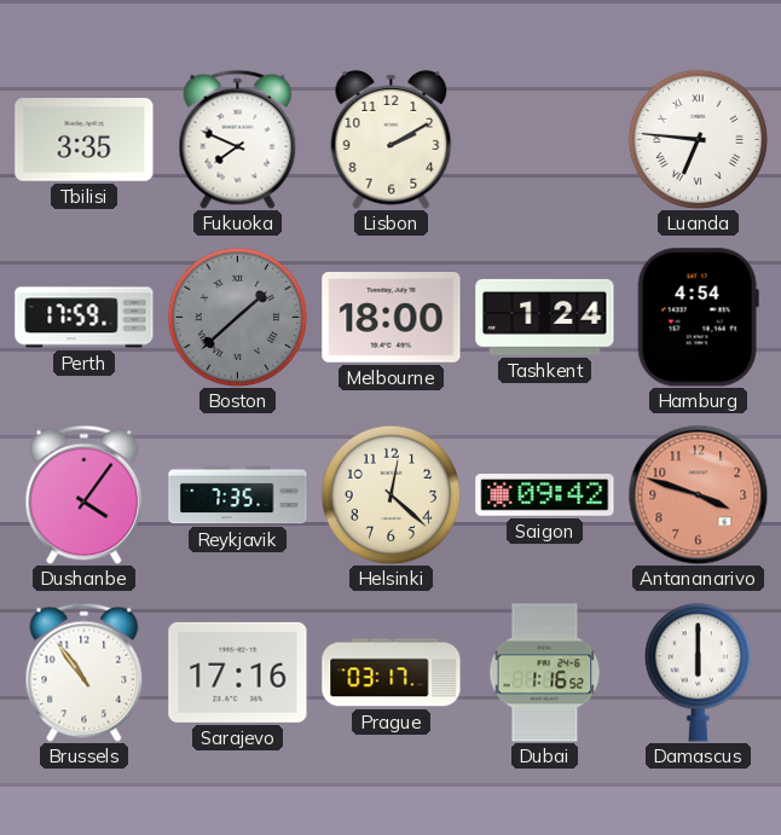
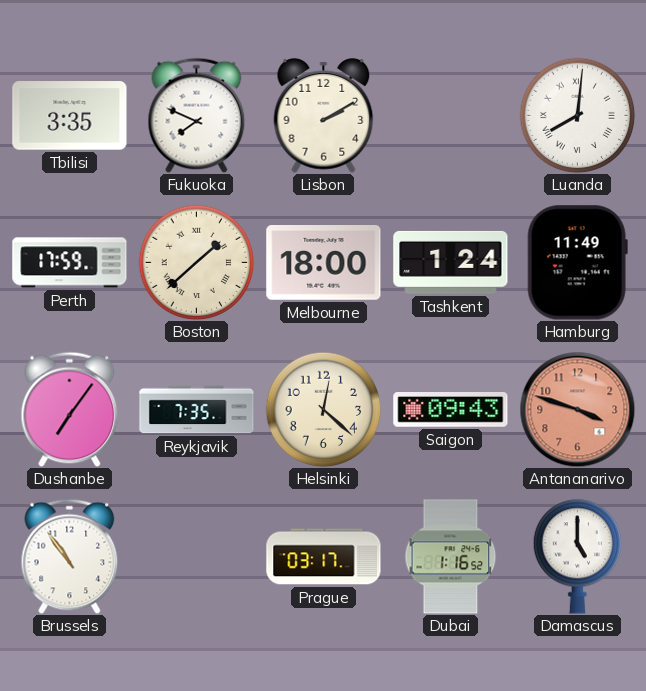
Luanda: 6:46 -> 8:01 (577, 115)
Boston dial: grey -> cream (196, 262)
Hamburg: 4:54 -> 11:49 (577, 263)
Dushanbe: 4:06 -> 7:06 (70, 409)
Saigon: 09:42 -> 09:43 (451, 410)
Sarajevo: 17:16 -> none (238, 672)
Damascus: 6:00 -> 5:00 (578, 557)
